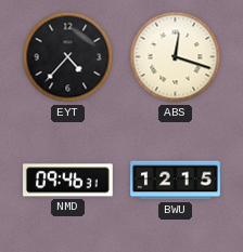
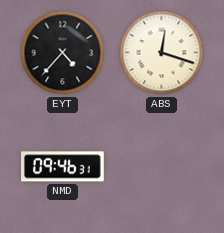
BWU: 12:15 -> none (176, 181)
